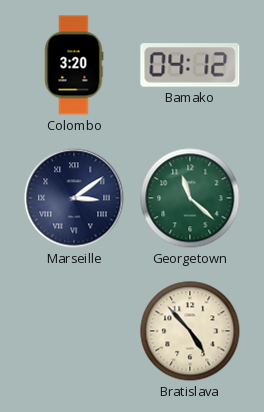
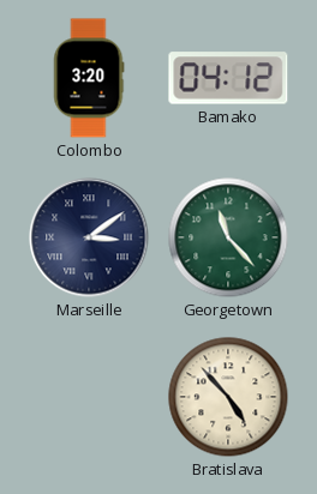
Georgetown: 11:22 -> 11:23 (228, 237)
